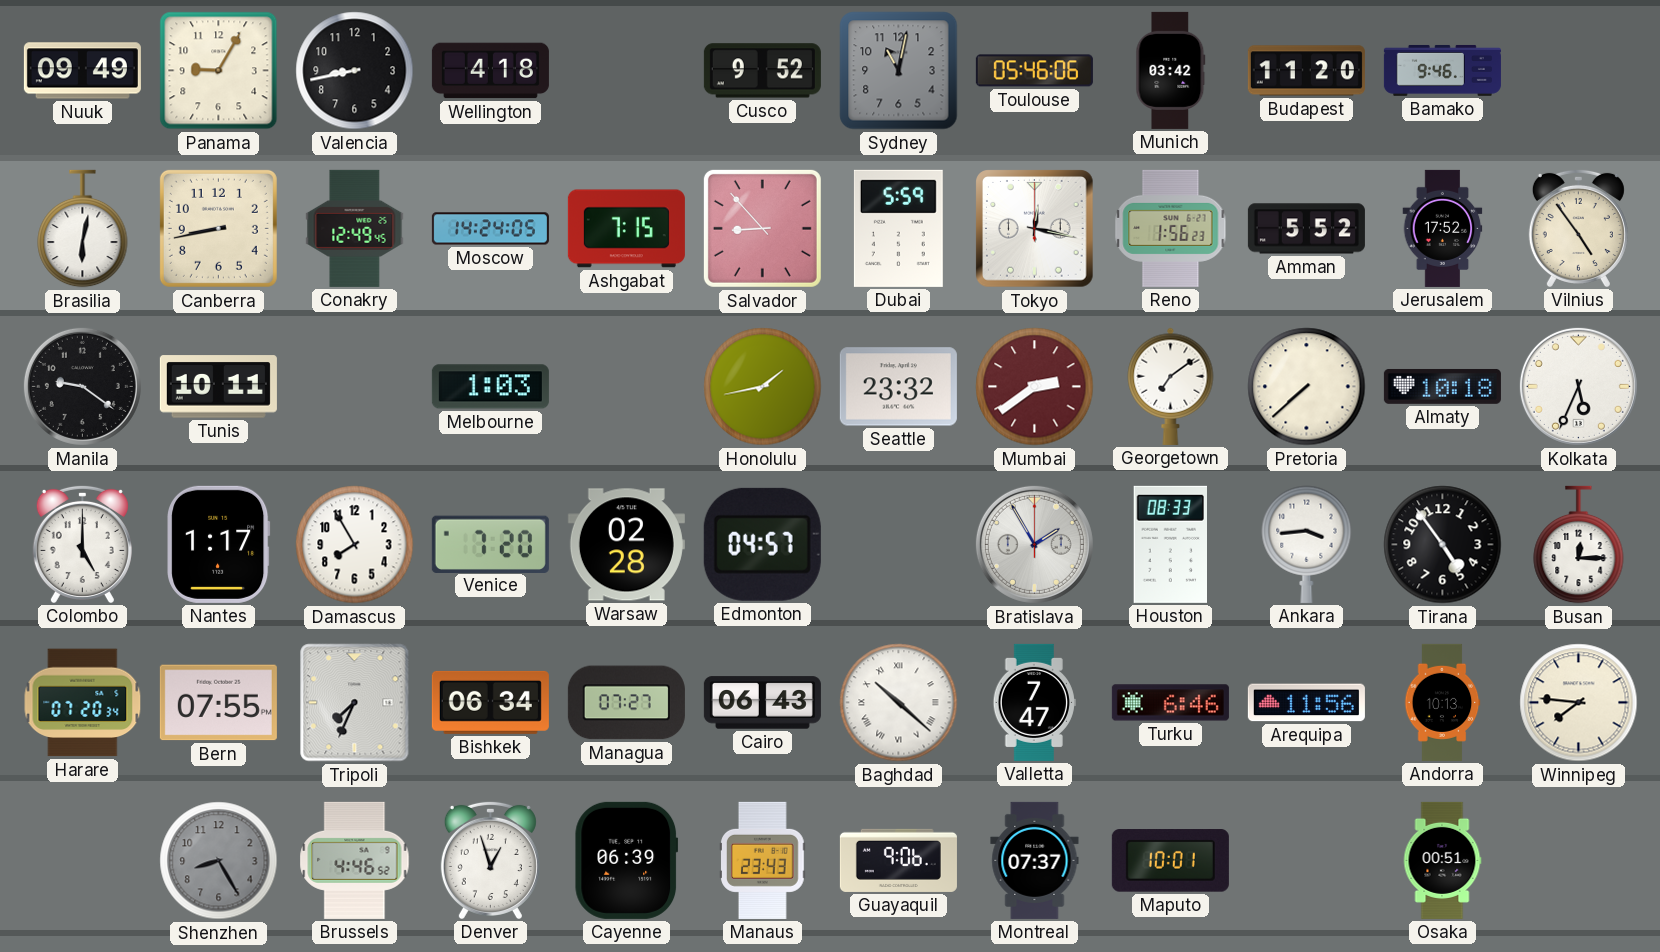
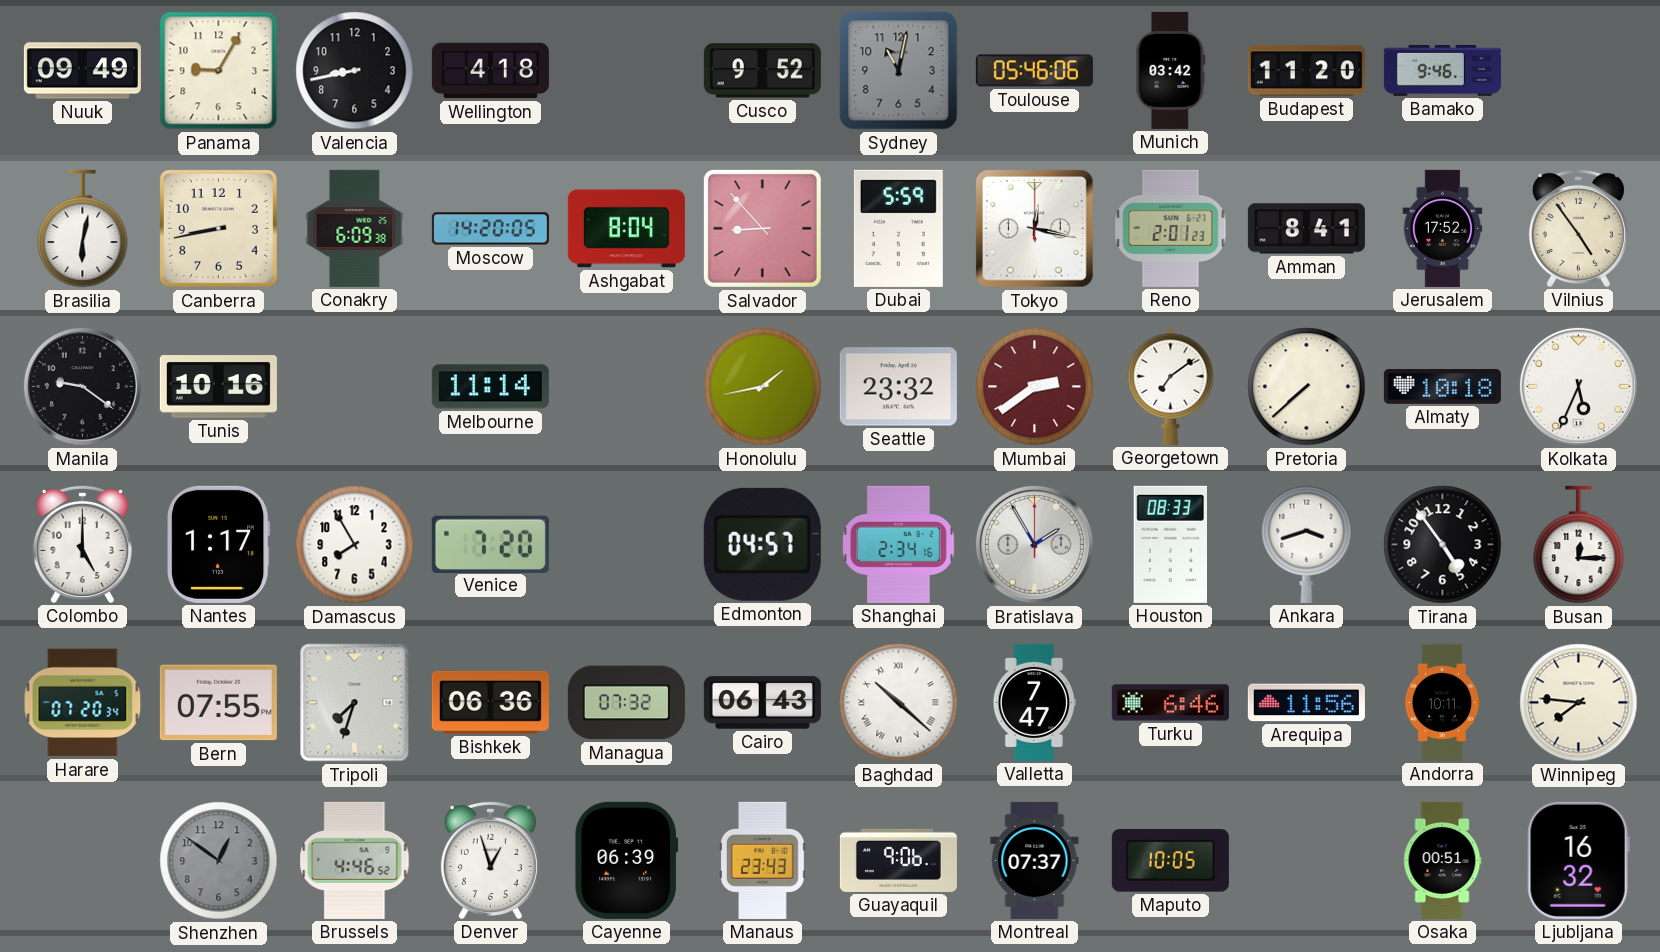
Conakry: 12:49 -> 6:09 (355, 228)
Moscow: 14:24 -> 14:20 (490, 229)
Ashgabat: 7:15 -> 8:04 (626, 229)
Reno: 1:56 -> 2:01 (1171, 228)
Amman: 5:52 -> 8:41 (1306, 229)
Tunis: 10:11 -> 10:16 (218, 387)
Melbourne: 1:03 -> 11:14 (490, 387)
Warsaw: 02:28 -> none (626, 545)
Shanghai: none -> 2:34 (899, 544)
Ankara: 3:44 -> 3:42 (1307, 544)
Tripoli: 7:34 -> 7:33 (355, 703)
Bishkek: 06:34 -> 06:36 (490, 702)
Managua: 07:27 -> 07:32 (626, 703)
Andorra: 10:13 -> 10:11 (1442, 702)
Shenzhen: 8:25 -> 12:51 (219, 861)
Maputo: 10:01 -> 10:05 (1170, 861)
Ljubljana: none -> 16:32 (1578, 860)
